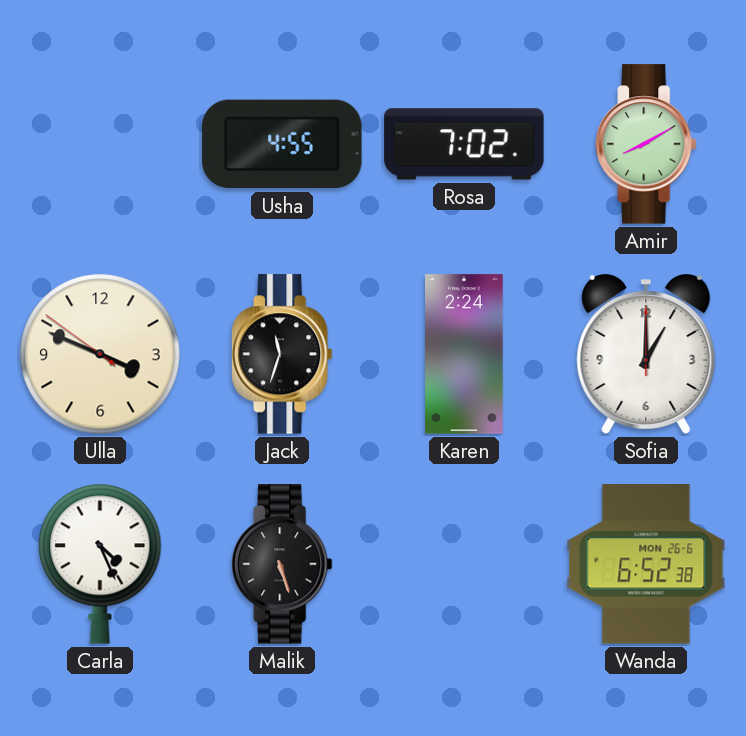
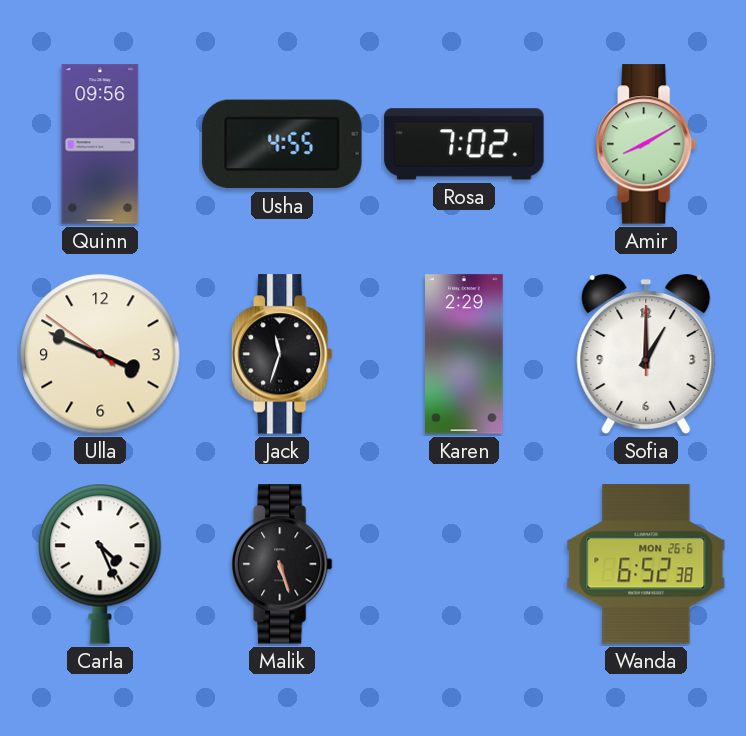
Quinn: none -> 09:56 (100, 144)
Karen: 2:24 -> 2:29 (464, 354)
